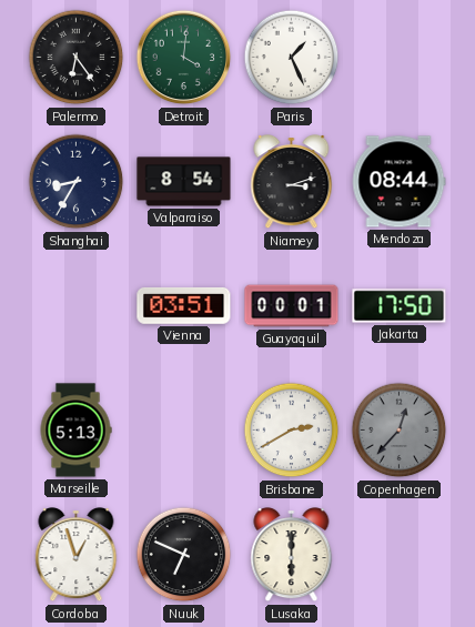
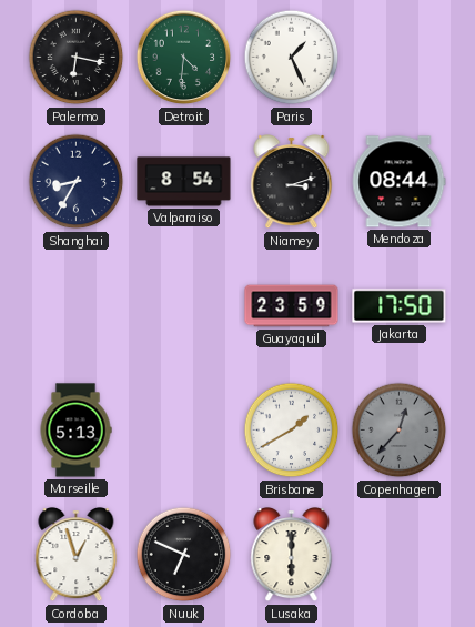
Palermo: 6:24 -> 6:17 (77, 58)
Detroit: 4:01 -> 4:31 (184, 58)
Vienna: 03:51 -> none (184, 306)
Guayaquil: 00:01 -> 23:59 (292, 306)
Brisbane: 2:40 -> 1:40 (292, 431)
